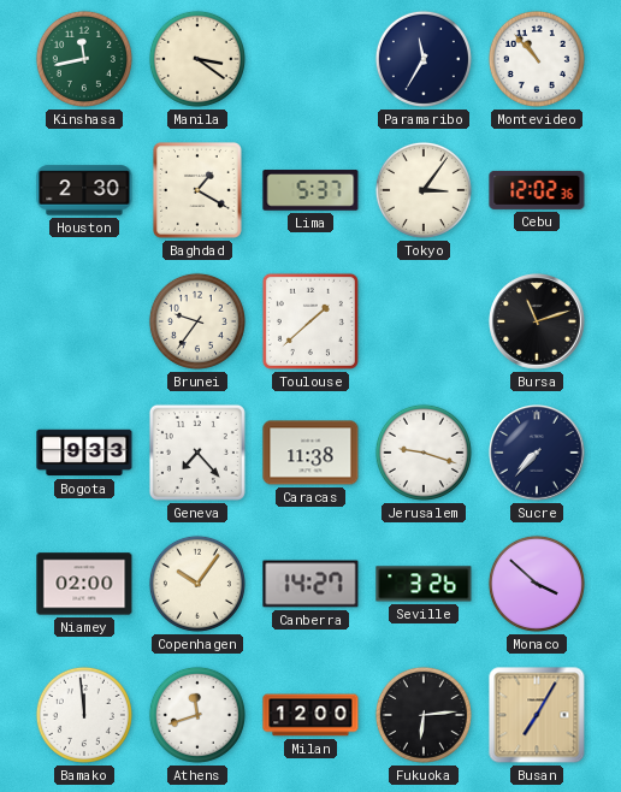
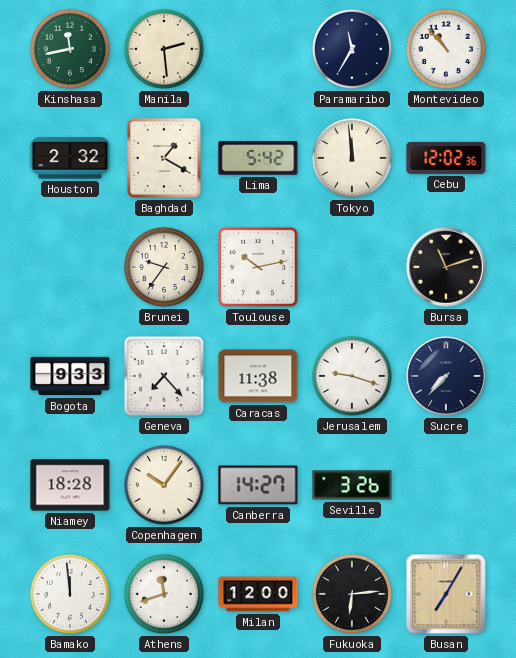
Manila: 3:21 -> 2:29 (164, 49)
Houston: 2:30 -> 2:32 (70, 158)
Lima: 5:37 -> 5:42 (258, 158)
Tokyo: 3:06 -> 11:59 (352, 158)
Toulouse: 1:38 -> 10:13 (258, 267)
Niamey: 02:00 -> 18:28 (70, 485)
Monaco: 3:52 -> none (537, 584)
